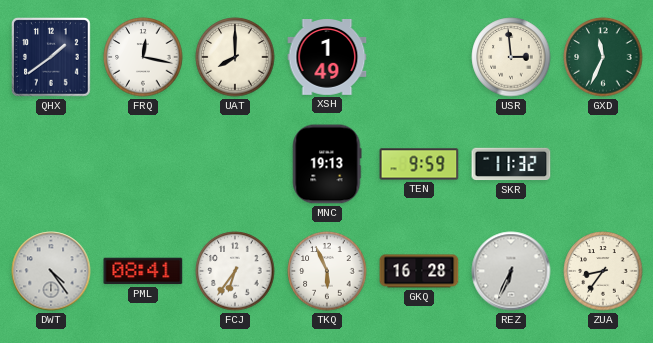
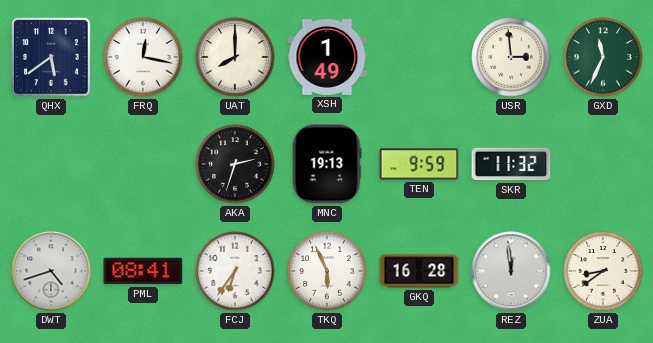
QHX: 1:39 -> 5:39 (52, 58)
AKA: none -> 2:33 (235, 164)
DWT: 4:24 -> 4:42 (51, 271)
REZ: 6:34 -> 11:59 (511, 271)
ZUA: 8:36 -> 8:39 (603, 271)
